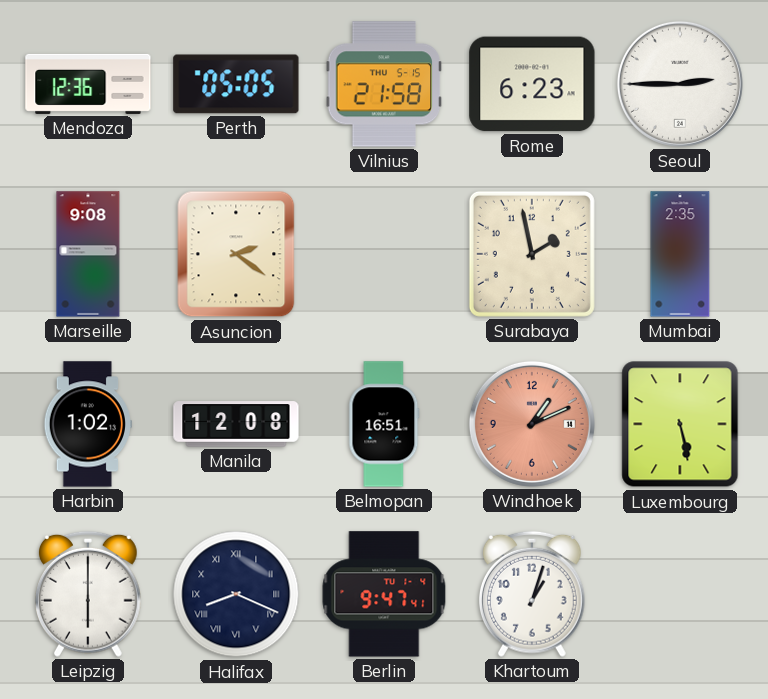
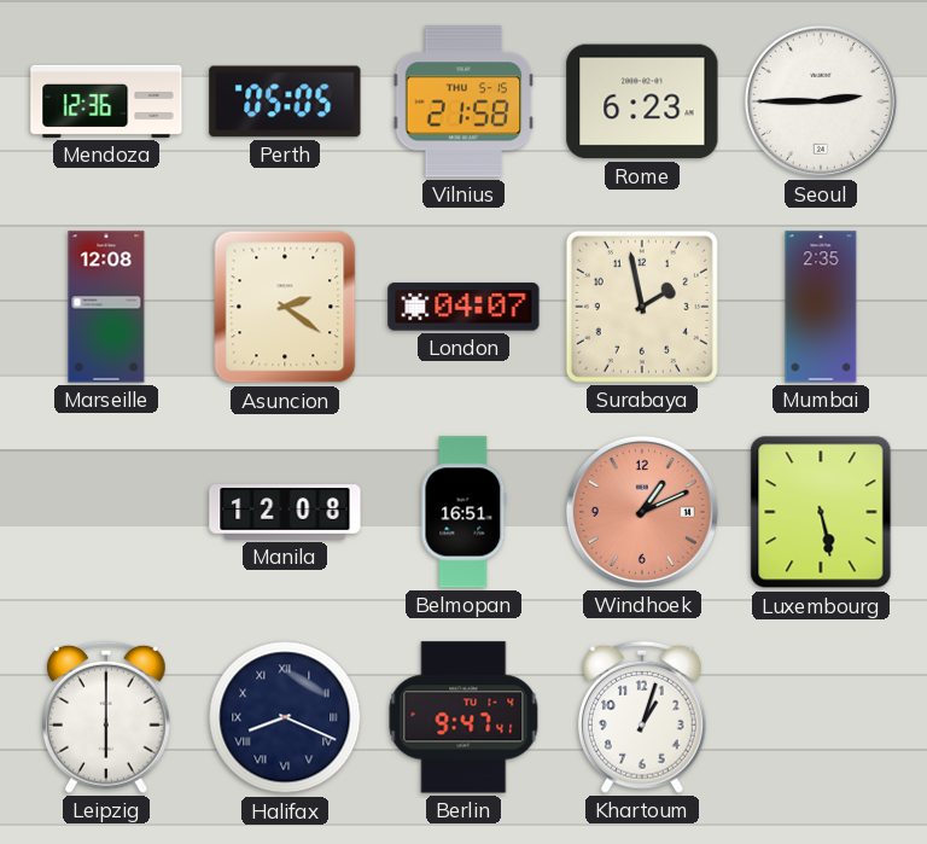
Marseille: 9:08 -> 12:08 (106, 307)
London: none -> 04:07 (463, 307)
Harbin: 1:02 -> none (87, 424)
